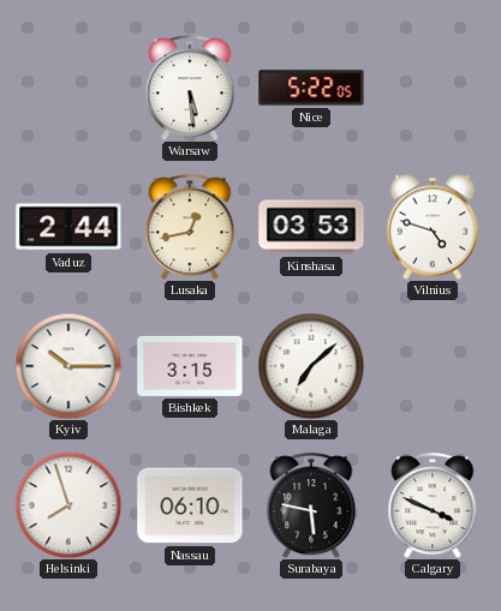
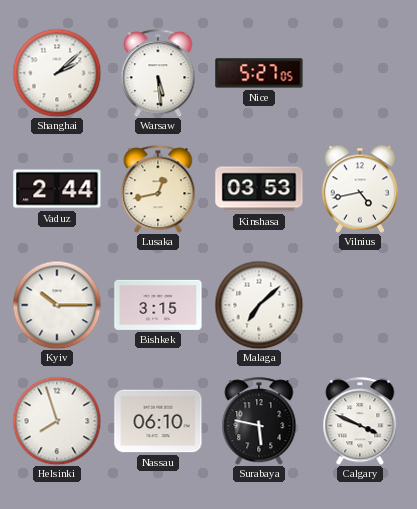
Shanghai: none -> 2:08 (57, 73)
Nice: 5:22 -> 5:27 (259, 73)
Vilnius: 4:48 -> 4:43 (359, 189)
